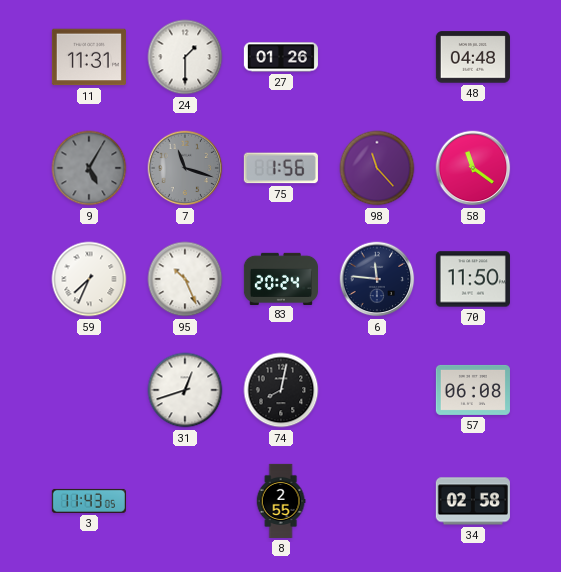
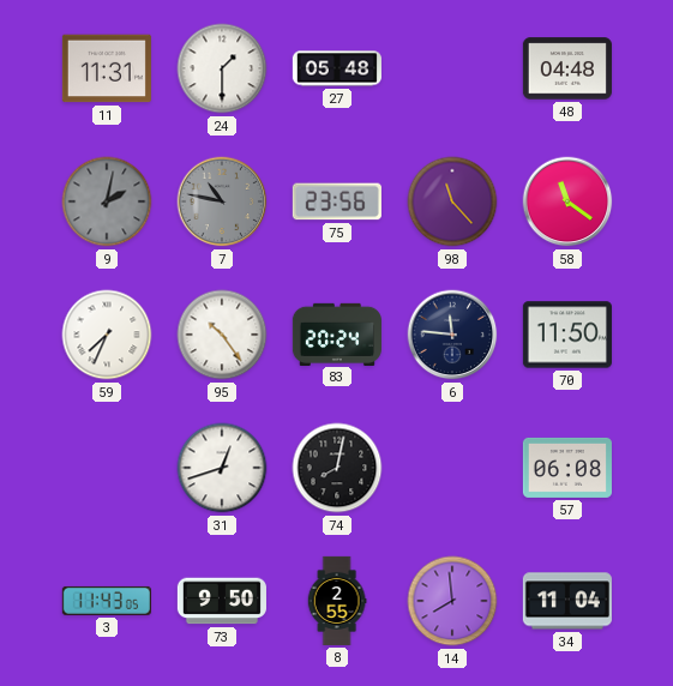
27: 01:26 -> 05:48 (337, 68)
9: 5:05 -> 2:02 (107, 201)
7: 11:18 -> 10:47 (222, 201)
75: 1:56 -> 23:56 (337, 201)
95: 10:26 -> 10:24 (222, 335)
73: none -> 9:50 (222, 601)
14: none -> 7:59 (452, 601)
34: 02:58 -> 11:04 (567, 601)
